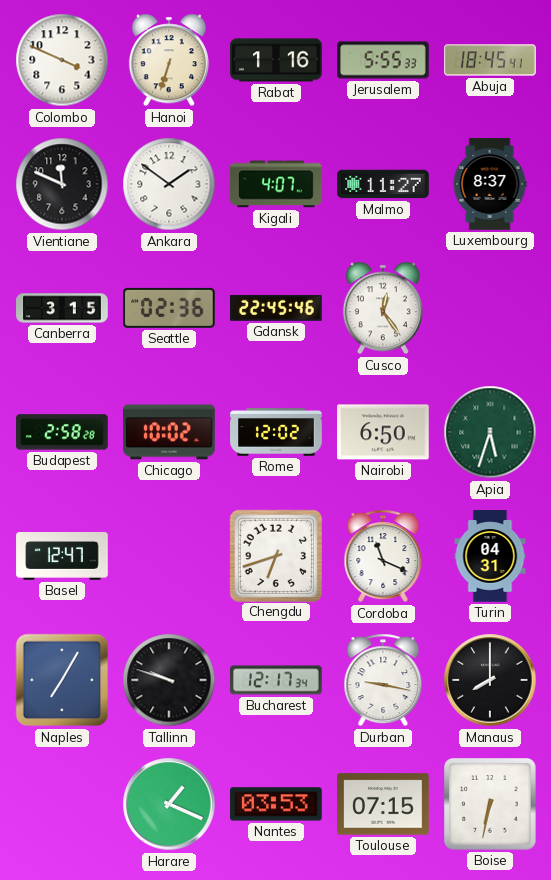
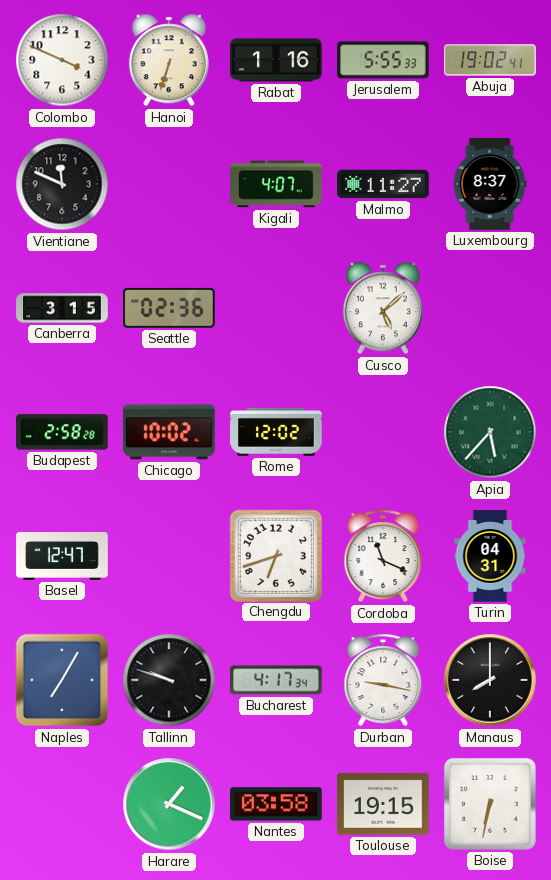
Abuja: 18:45 -> 19:02 (490, 60)
Ankara: 1:51 -> none (169, 184)
Gdansk: 22:45 -> none (276, 308)
Cusco: 12:24 -> 5:08 (383, 308)
Nairobi: 6:50 -> none (383, 432)
Apia: 5:33 -> 5:37 (490, 432)
Bucharest: 12:17 -> 4:17 (276, 680)
Nantes: 03:53 -> 03:58 (276, 804)
Toulouse: 07:15 -> 19:15 (383, 804)
